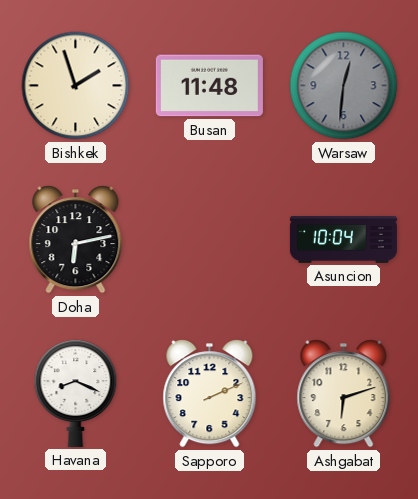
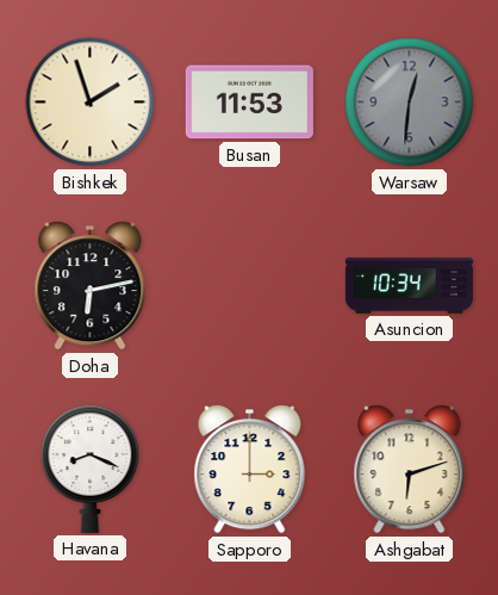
Busan: 11:48 -> 11:53 (249, 103)
Asuncion: 10:04 -> 10:34 (409, 286)
Sapporo: 2:11 -> 3:00 (250, 470)
